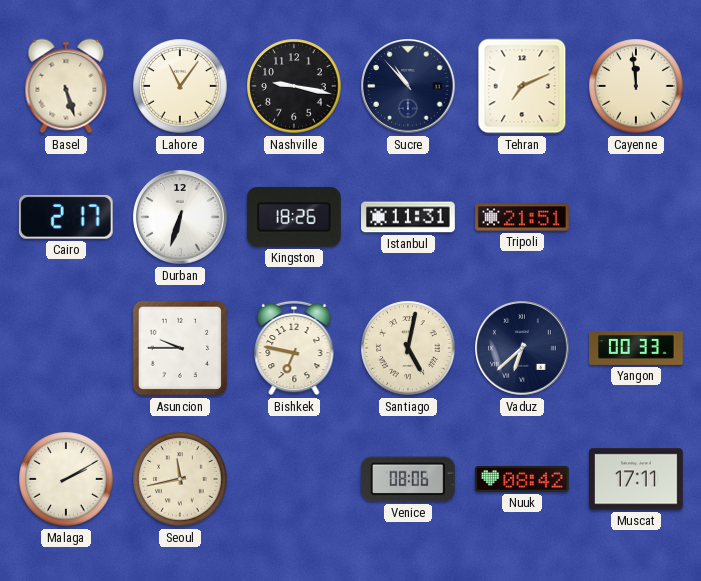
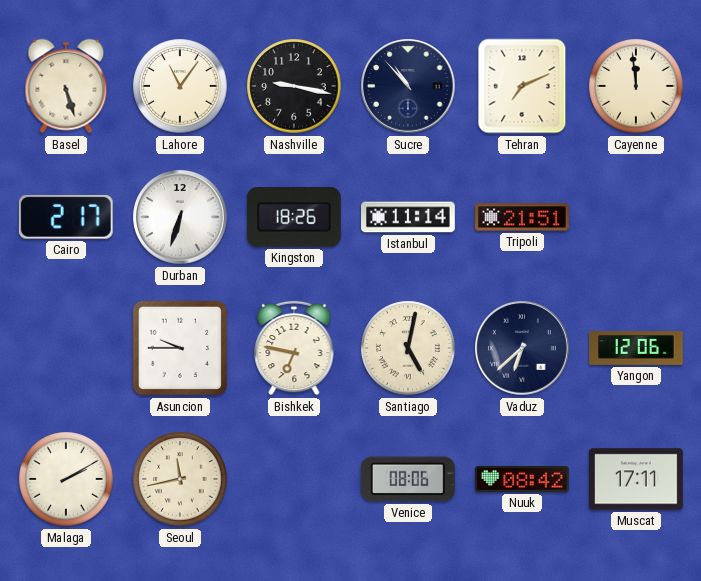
Istanbul: 11:31 -> 11:14 (408, 217)
Yangon: 00:33 -> 12:06 (636, 349)
